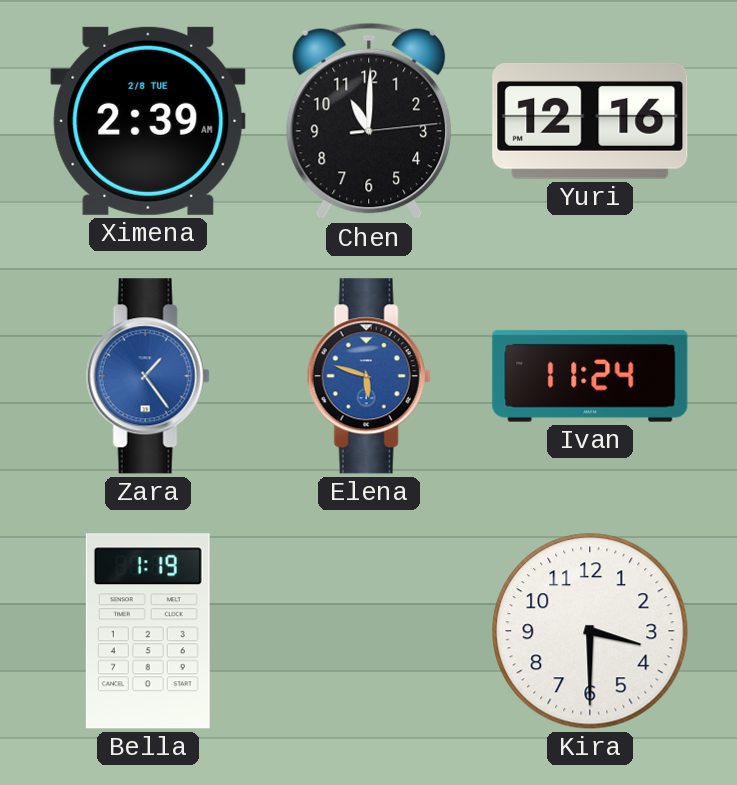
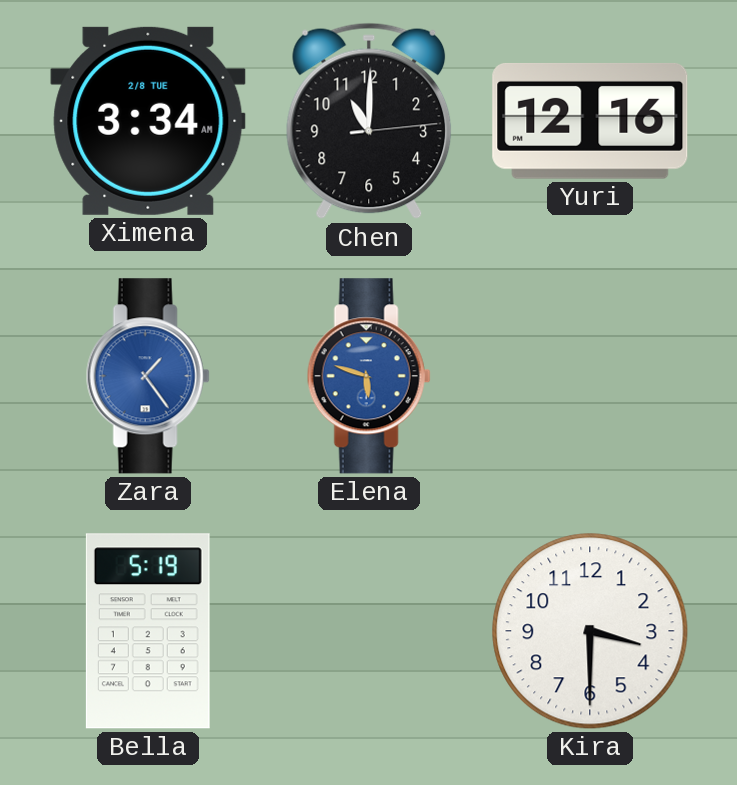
Ximena: 2:39 -> 3:34 (148, 121)
Ivan: 11:24 -> none (590, 376)
Bella: 1:19 -> 5:19 (148, 631)
